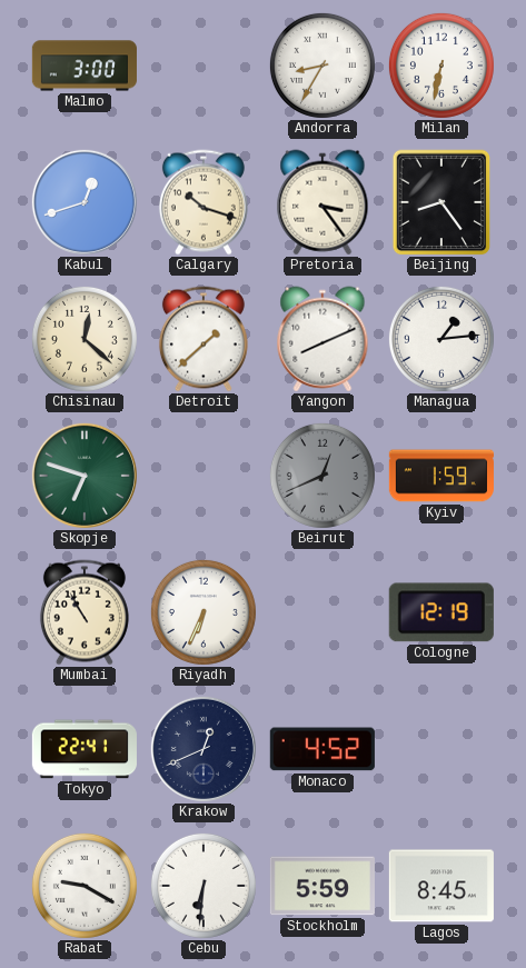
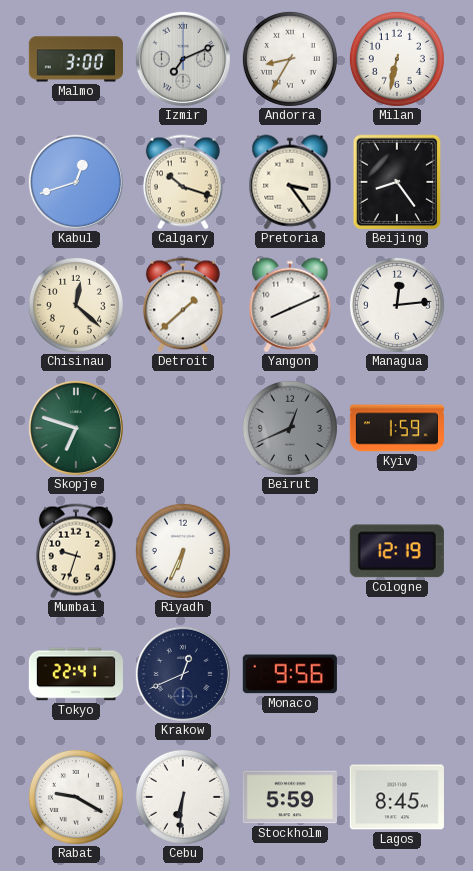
Izmir: none -> 7:11 (183, 59)
Managua: 1:14 -> 12:14 (397, 305)
Mumbai: 10:55 -> 9:33 (76, 551)
Monaco: 4:52 -> 9:56 (290, 674)
